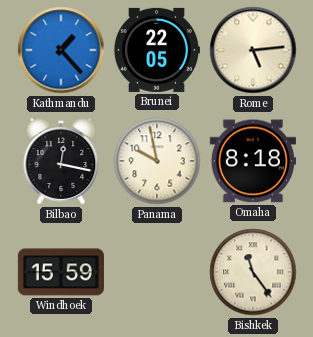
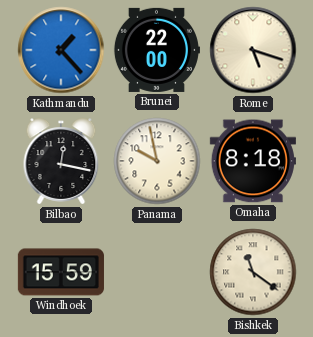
Brunei: 22:05 -> 22:00 (156, 50)
Rome: 5:14 -> 5:18 (253, 50)
Bishkek: 11:24 -> 11:21 (253, 272)
